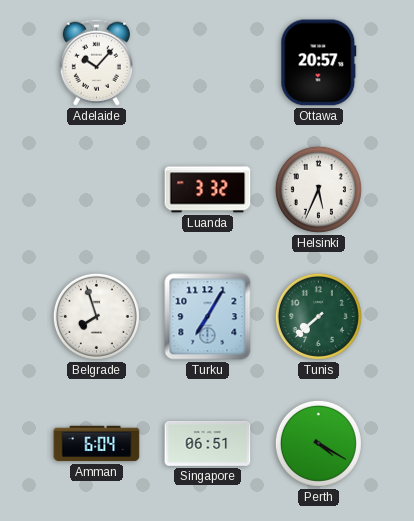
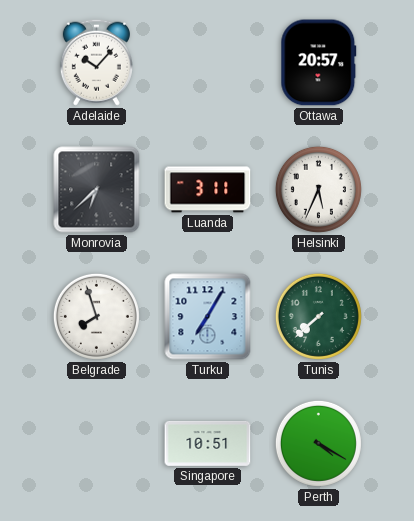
Monrovia: none -> 6:38 (97, 190)
Luanda: 3:32 -> 3:11 (208, 190)
Amman: 6:04 -> none (97, 444)
Singapore: 06:51 -> 10:51 (208, 443)
